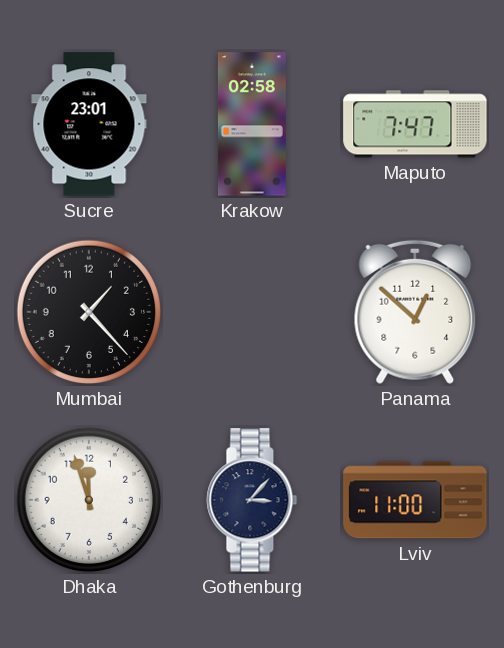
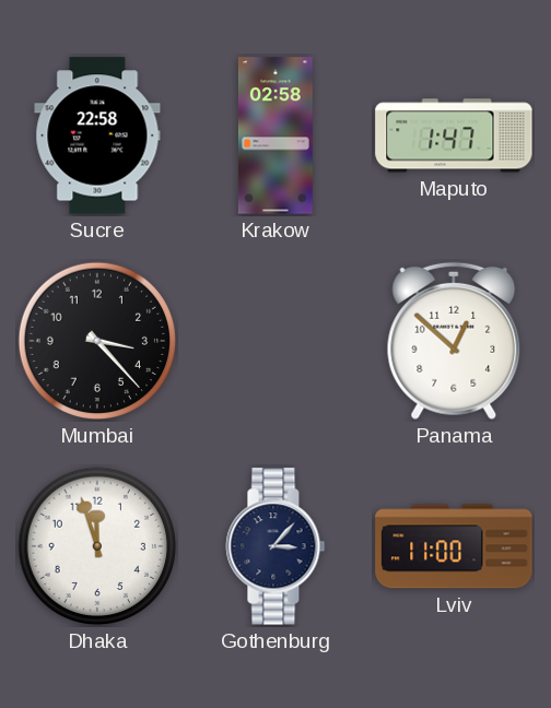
Sucre: 23:01 -> 22:58 (97, 135)
Maputo: 7:47 -> 1:47 (454, 135)
Mumbai: 1:23 -> 3:23 (97, 341)
